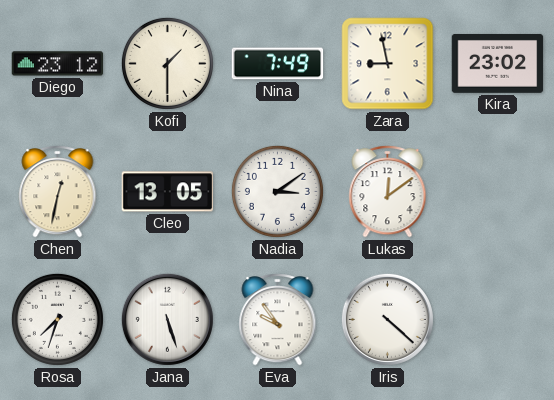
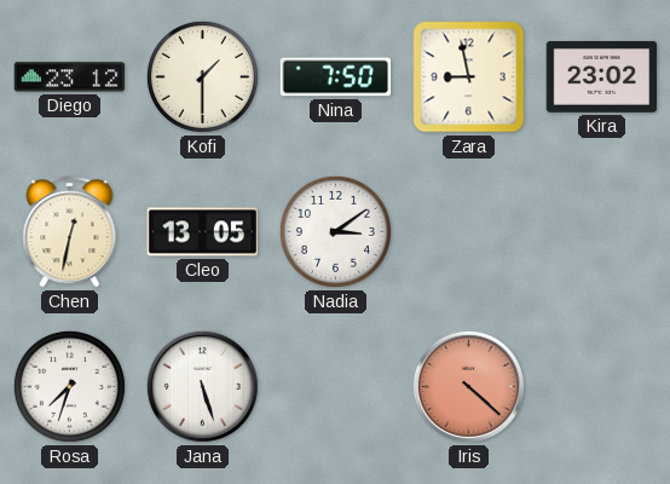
Nina: 7:49 -> 7:50 (336, 77)
Lukas: 12:09 -> none (388, 192)
Eva: 9:54 -> none (278, 320)
Iris dial: white -> salmon (468, 386)
